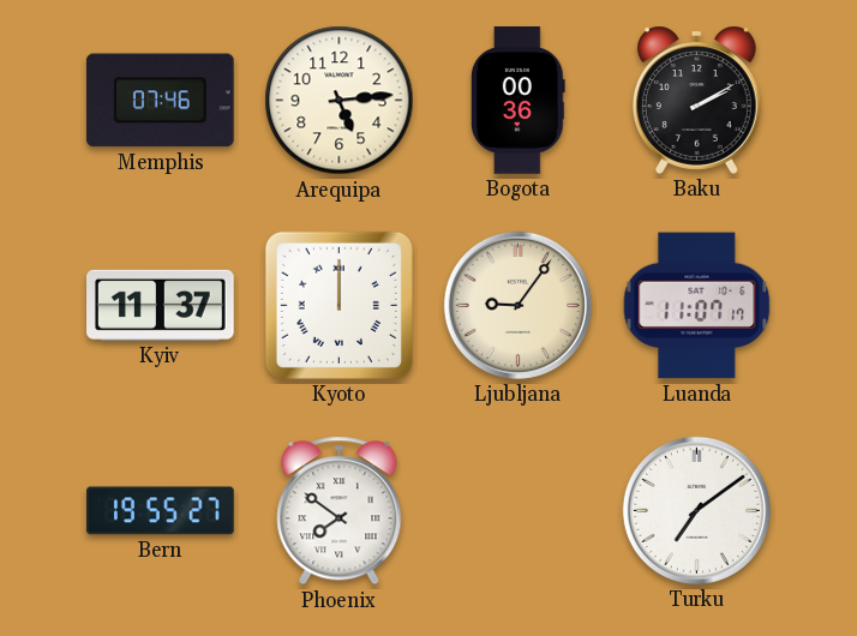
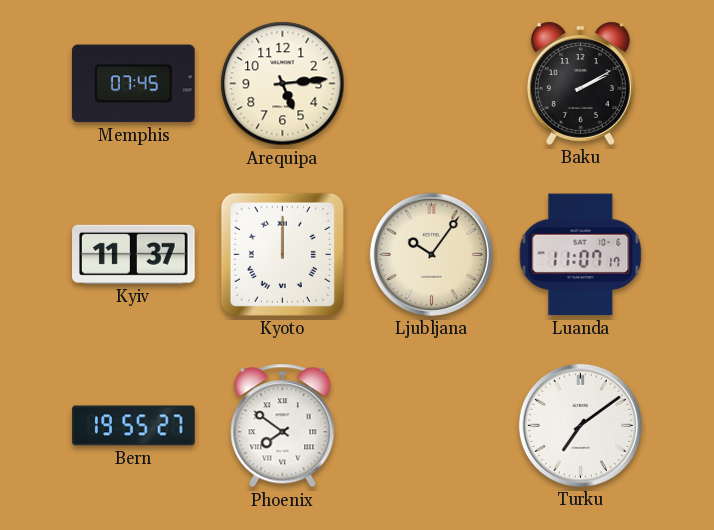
Memphis: 07:46 -> 07:45 (133, 84)
Bogota: 00:36 -> none (519, 101)
Ljubljana: 9:06 -> 10:06 (431, 254)
